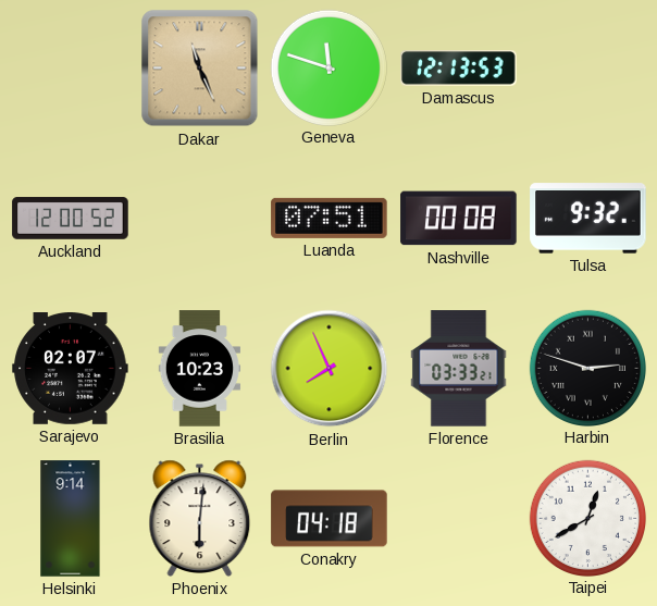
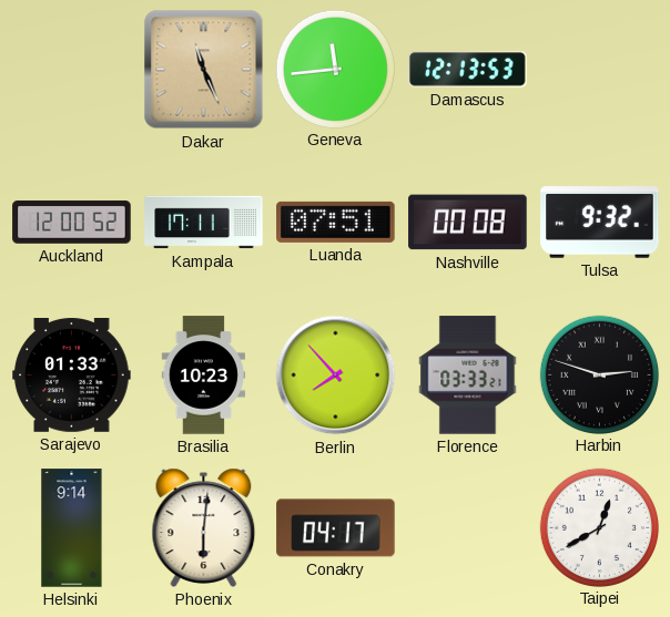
Geneva: 11:48 -> 11:44 (335, 69)
Kampala: none -> 17:11 (204, 223)
Sarajevo: 02:07 -> 01:33 (72, 376)
Berlin: 7:56 -> 7:53 (336, 376)
Conakry: 04:18 -> 04:17 (336, 528)
